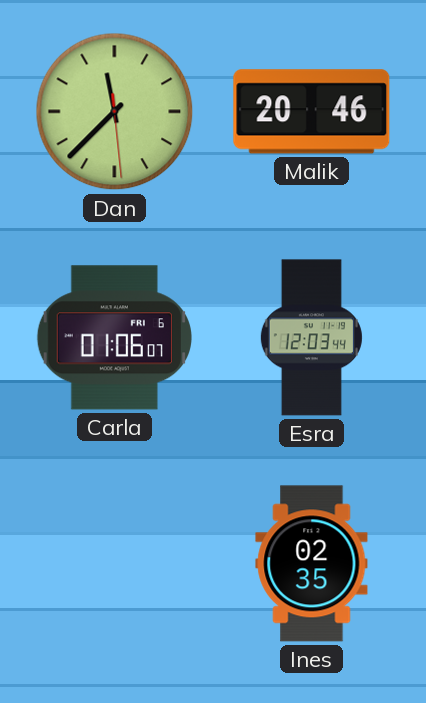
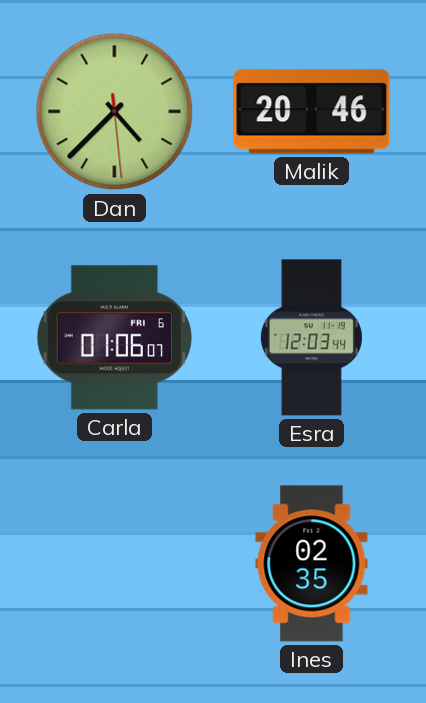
Dan: 11:37 -> 4:37 (115, 112)
